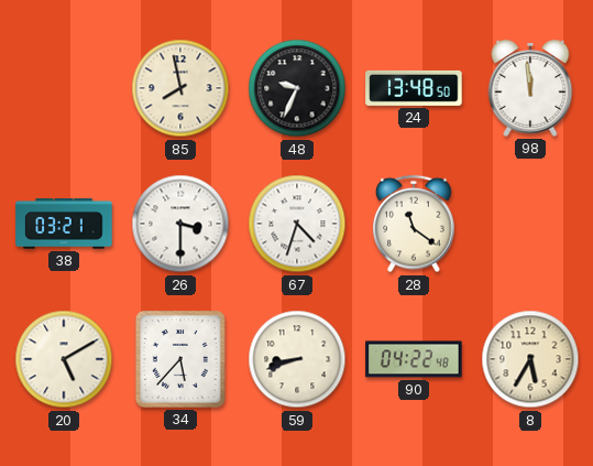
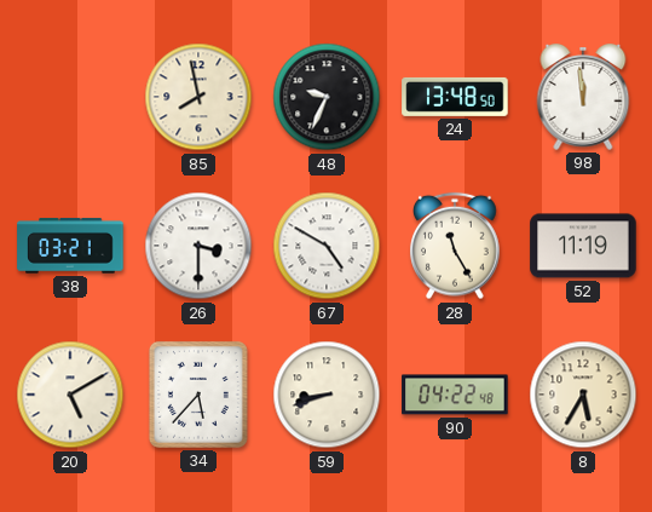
67: 4:33 -> 4:50 (327, 246)
28: 11:21 -> 11:25 (455, 246)
52: none -> 11:19 (583, 246)
